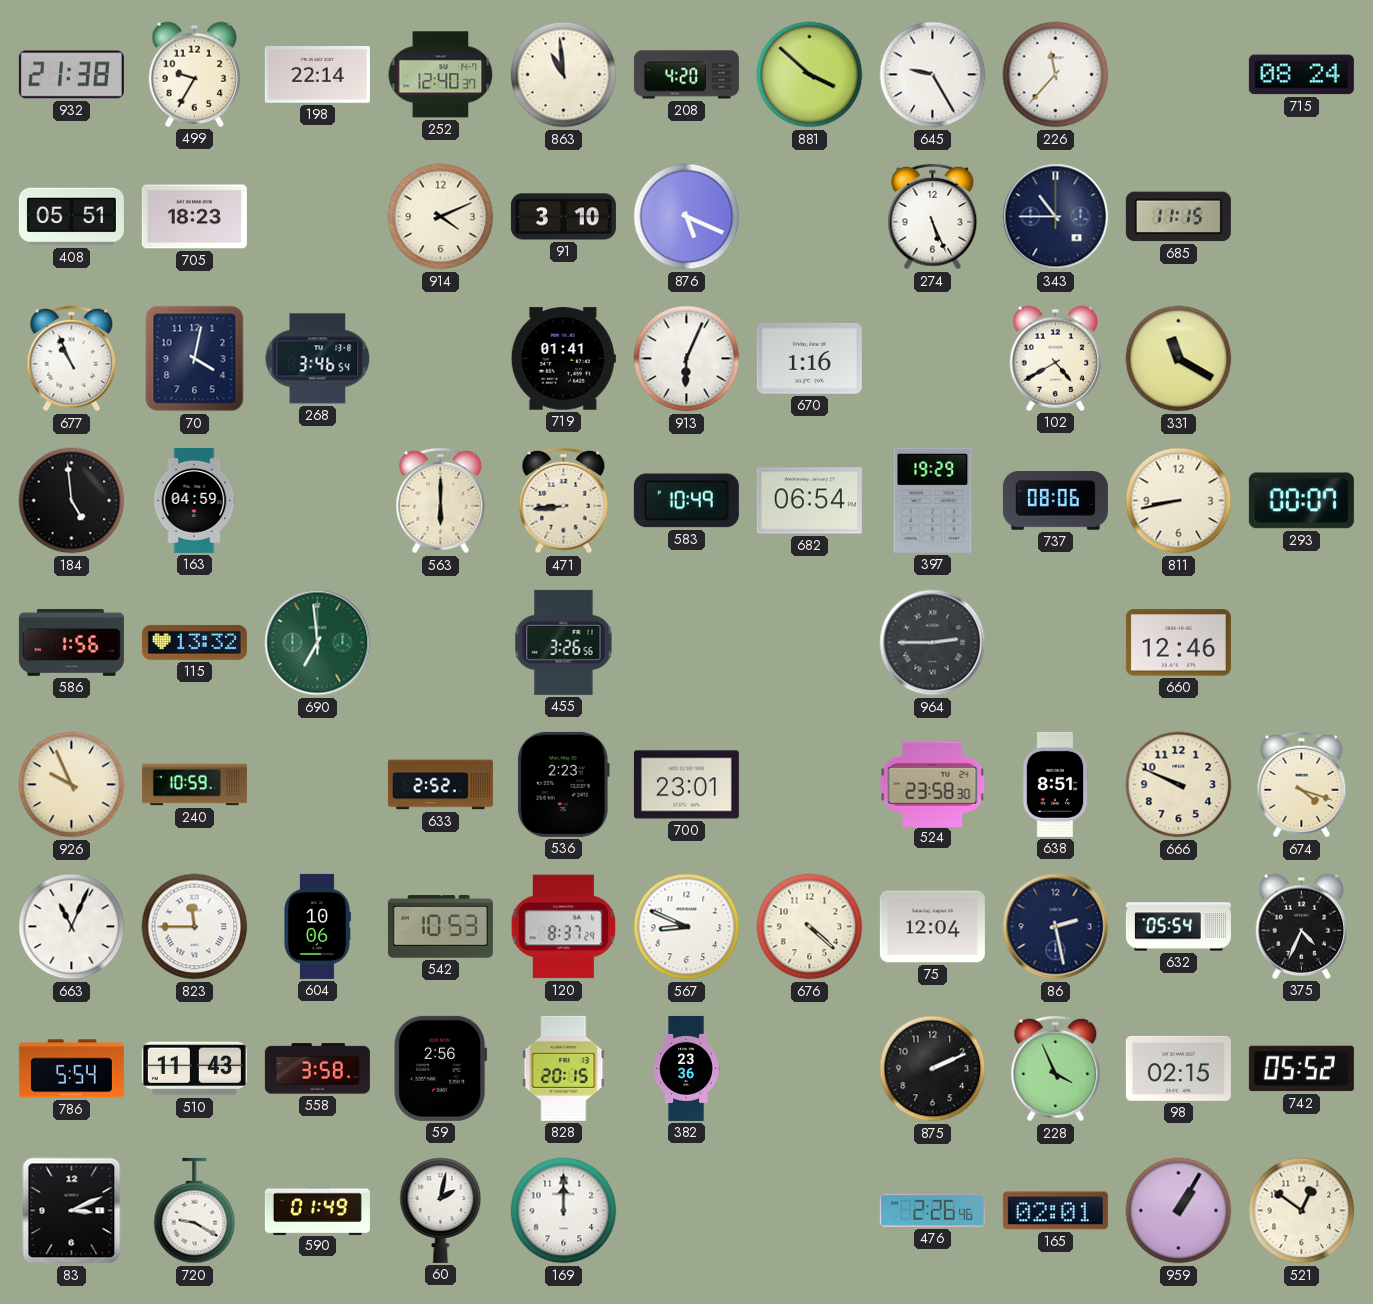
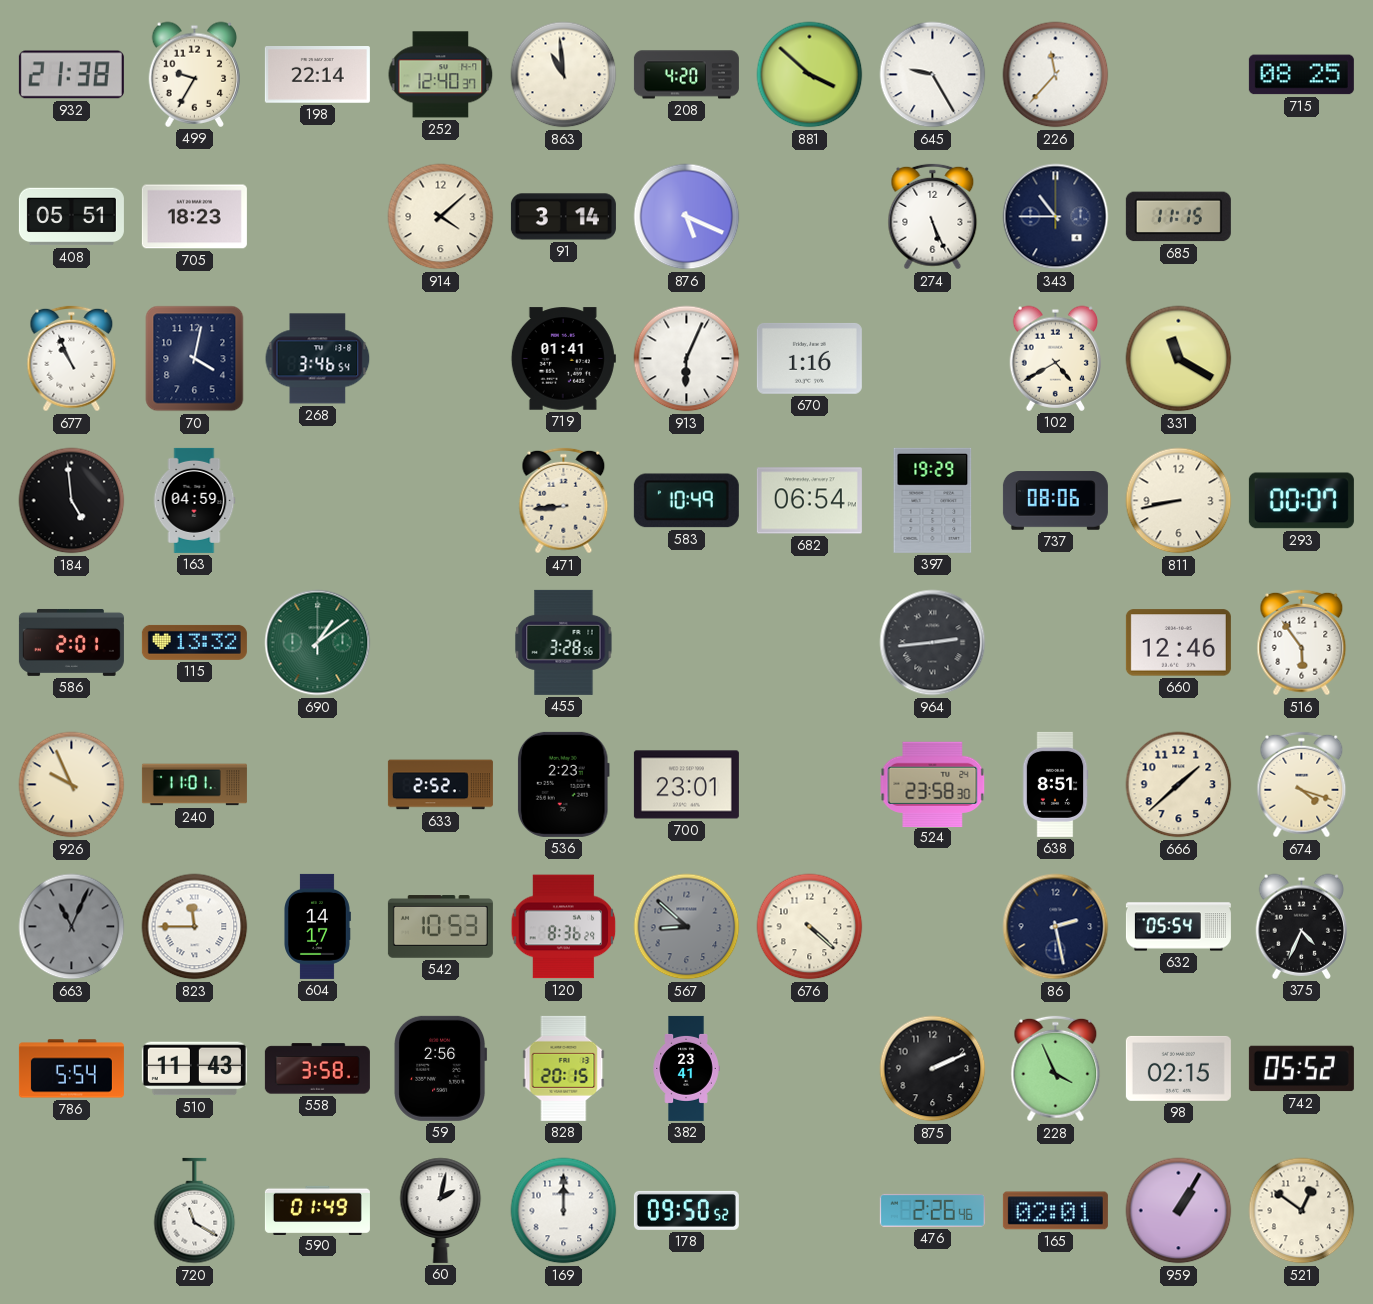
715: 08:24 -> 08:25 (1301, 75)
914: 4:11 -> 4:08 (441, 217)
91: 3:10 -> 3:14 (563, 217)
563: 6:00 -> none (441, 501)
586: 1:56 -> 2:01 (71, 642)
690: 6:59 -> 1:09 (318, 643)
455: 3:26 -> 3:28 (564, 642)
964: 2:45 -> 2:44 (933, 643)
516: none -> 5:54 (1302, 643)
240: 10:59 -> 11:01 (194, 785)
666: 9:49 -> 1:38 (1179, 785)
663 dial: white -> grey (72, 927)
604: 10:06 -> 14:17 (318, 926)
120: 8:37 -> 8:36 (564, 927)
567: 8:49 -> 8:52 (687, 927)
567 dial: white -> grey (687, 927)
75: 12:04 -> none (932, 927)
382: 23:36 -> 23:41 (686, 1068)
83: 3:11 -> none (72, 1211)
720: 9:20 -> 11:20 (195, 1211)
178: none -> 09:50 (686, 1210)
